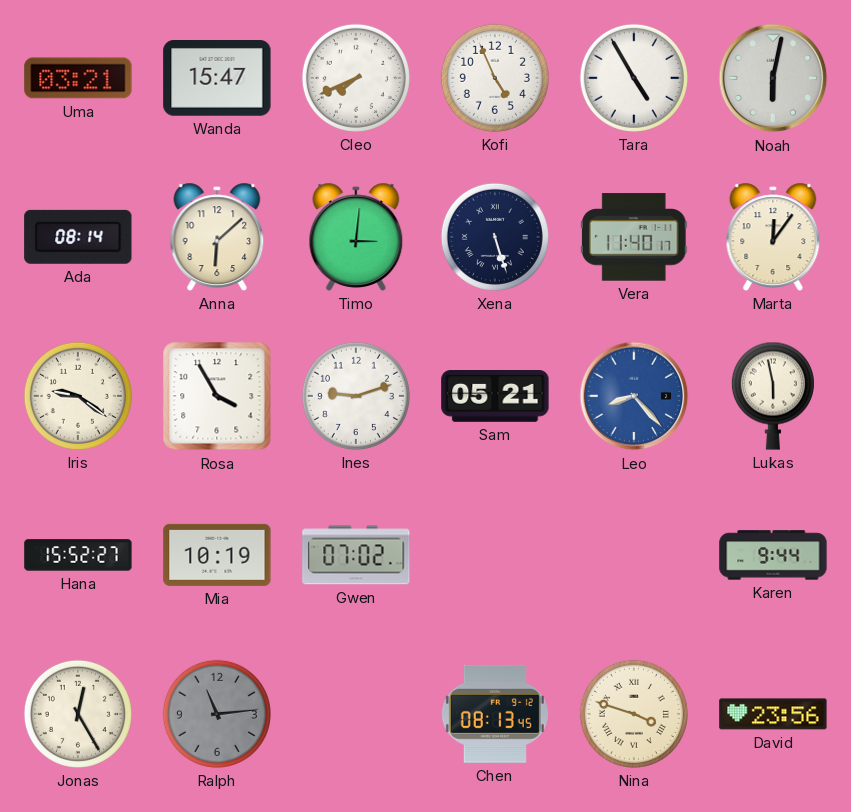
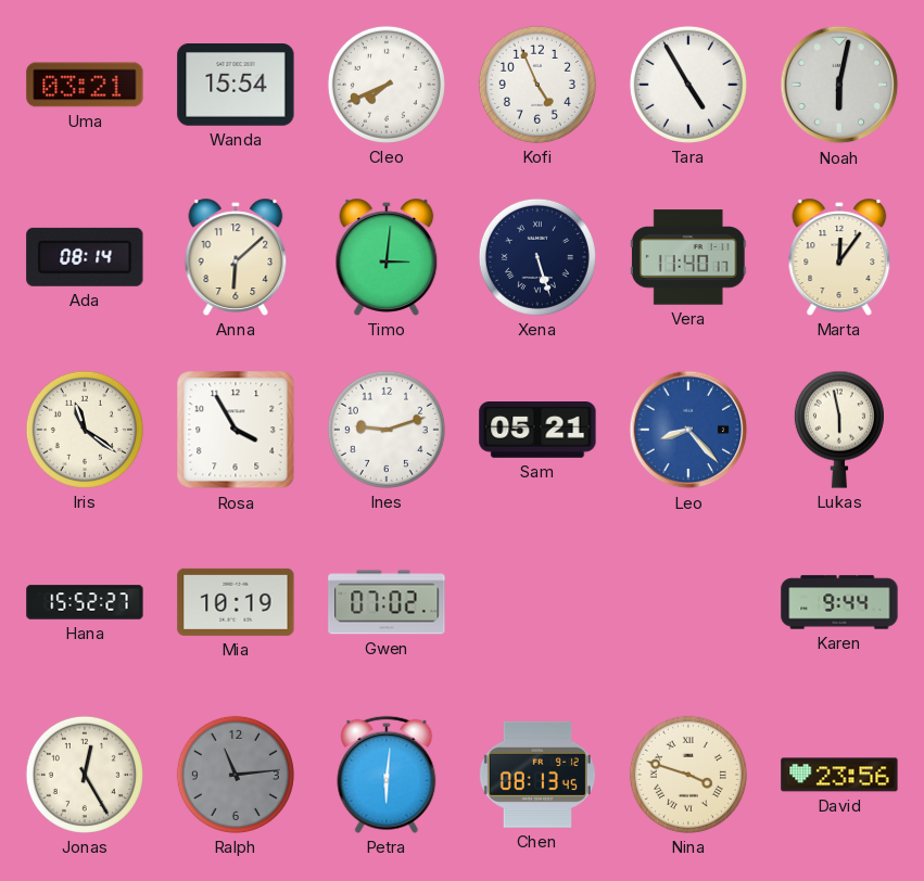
Wanda: 15:47 -> 15:54 (236, 86)
Iris: 9:21 -> 11:21 (85, 430)
Petra: none -> 6:01 (387, 775)
